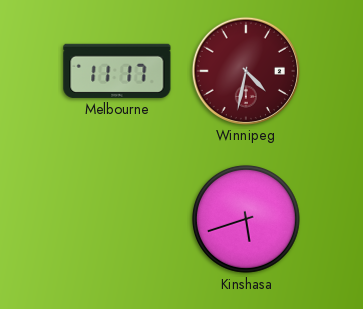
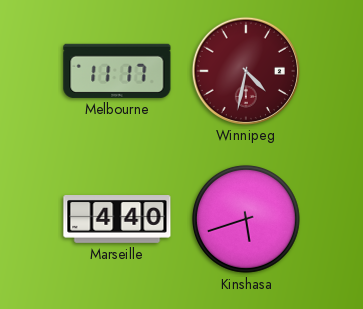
Marseille: none -> 4:40 (117, 220)
